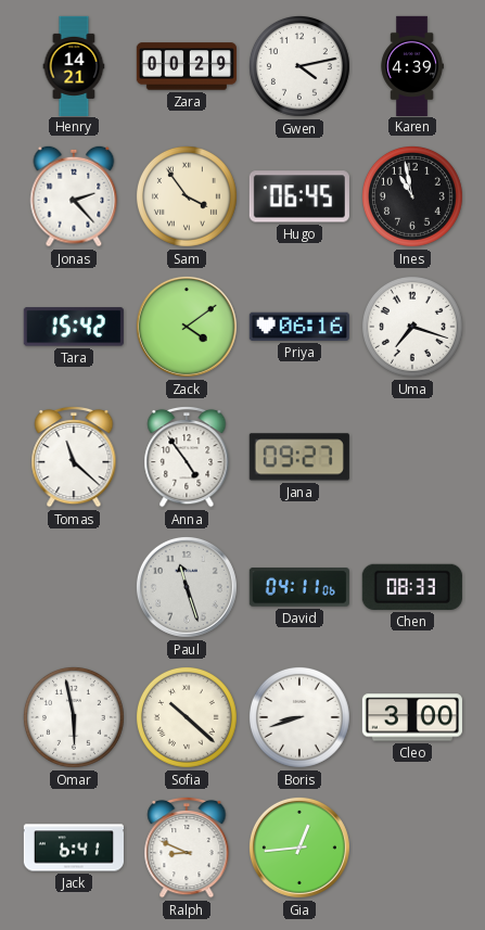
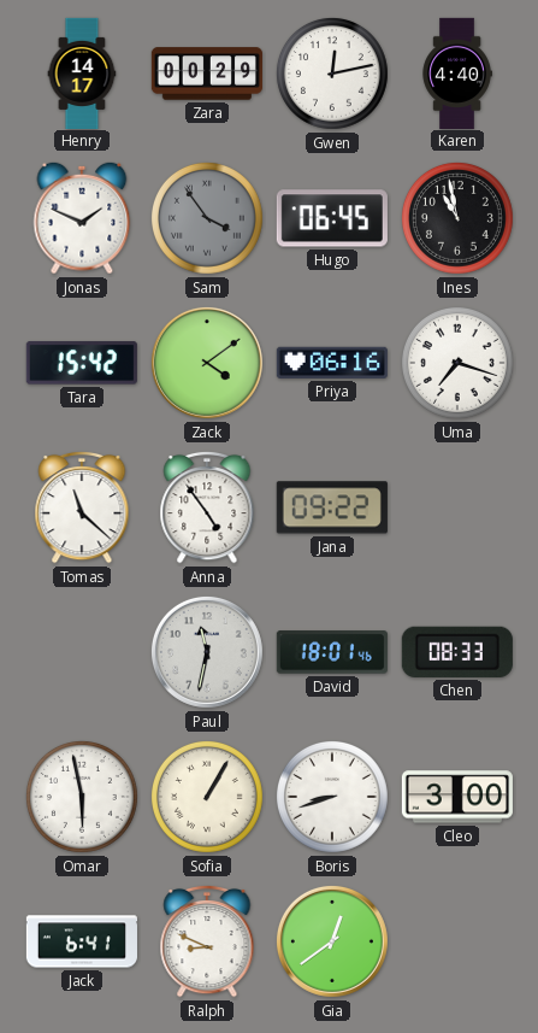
Henry: 14:21 -> 14:17 (82, 72)
Gwen: 4:13 -> 12:13 (332, 74)
Karen: 4:39 -> 4:40 (457, 72)
Jonas: 2:23 -> 1:49 (82, 218)
Sam dial: cream -> grey (207, 218)
Jana: 09:27 -> 09:22 (332, 507)
Paul: 11:27 -> 11:32 (207, 652)
David: 04:11 -> 18:01 (332, 652)
Sofia: 10:22 -> 1:05 (207, 797)
Gia: 12:44 -> 12:39 (332, 941)
